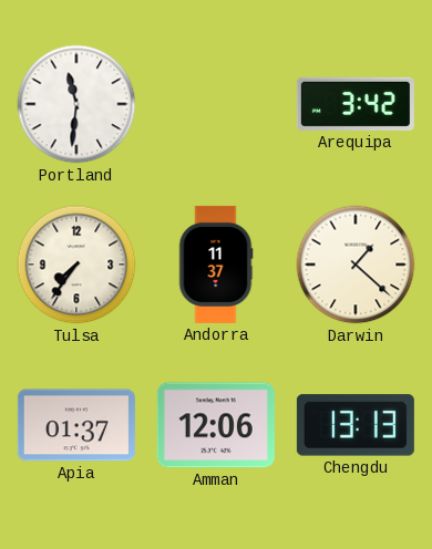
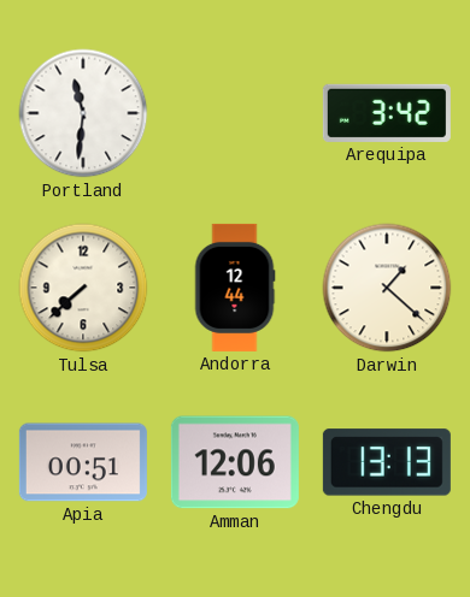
Tulsa: 7:36 -> 7:38 (83, 288)
Andorra: 11:37 -> 12:44 (235, 288)
Apia: 01:37 -> 00:51 (83, 462)
